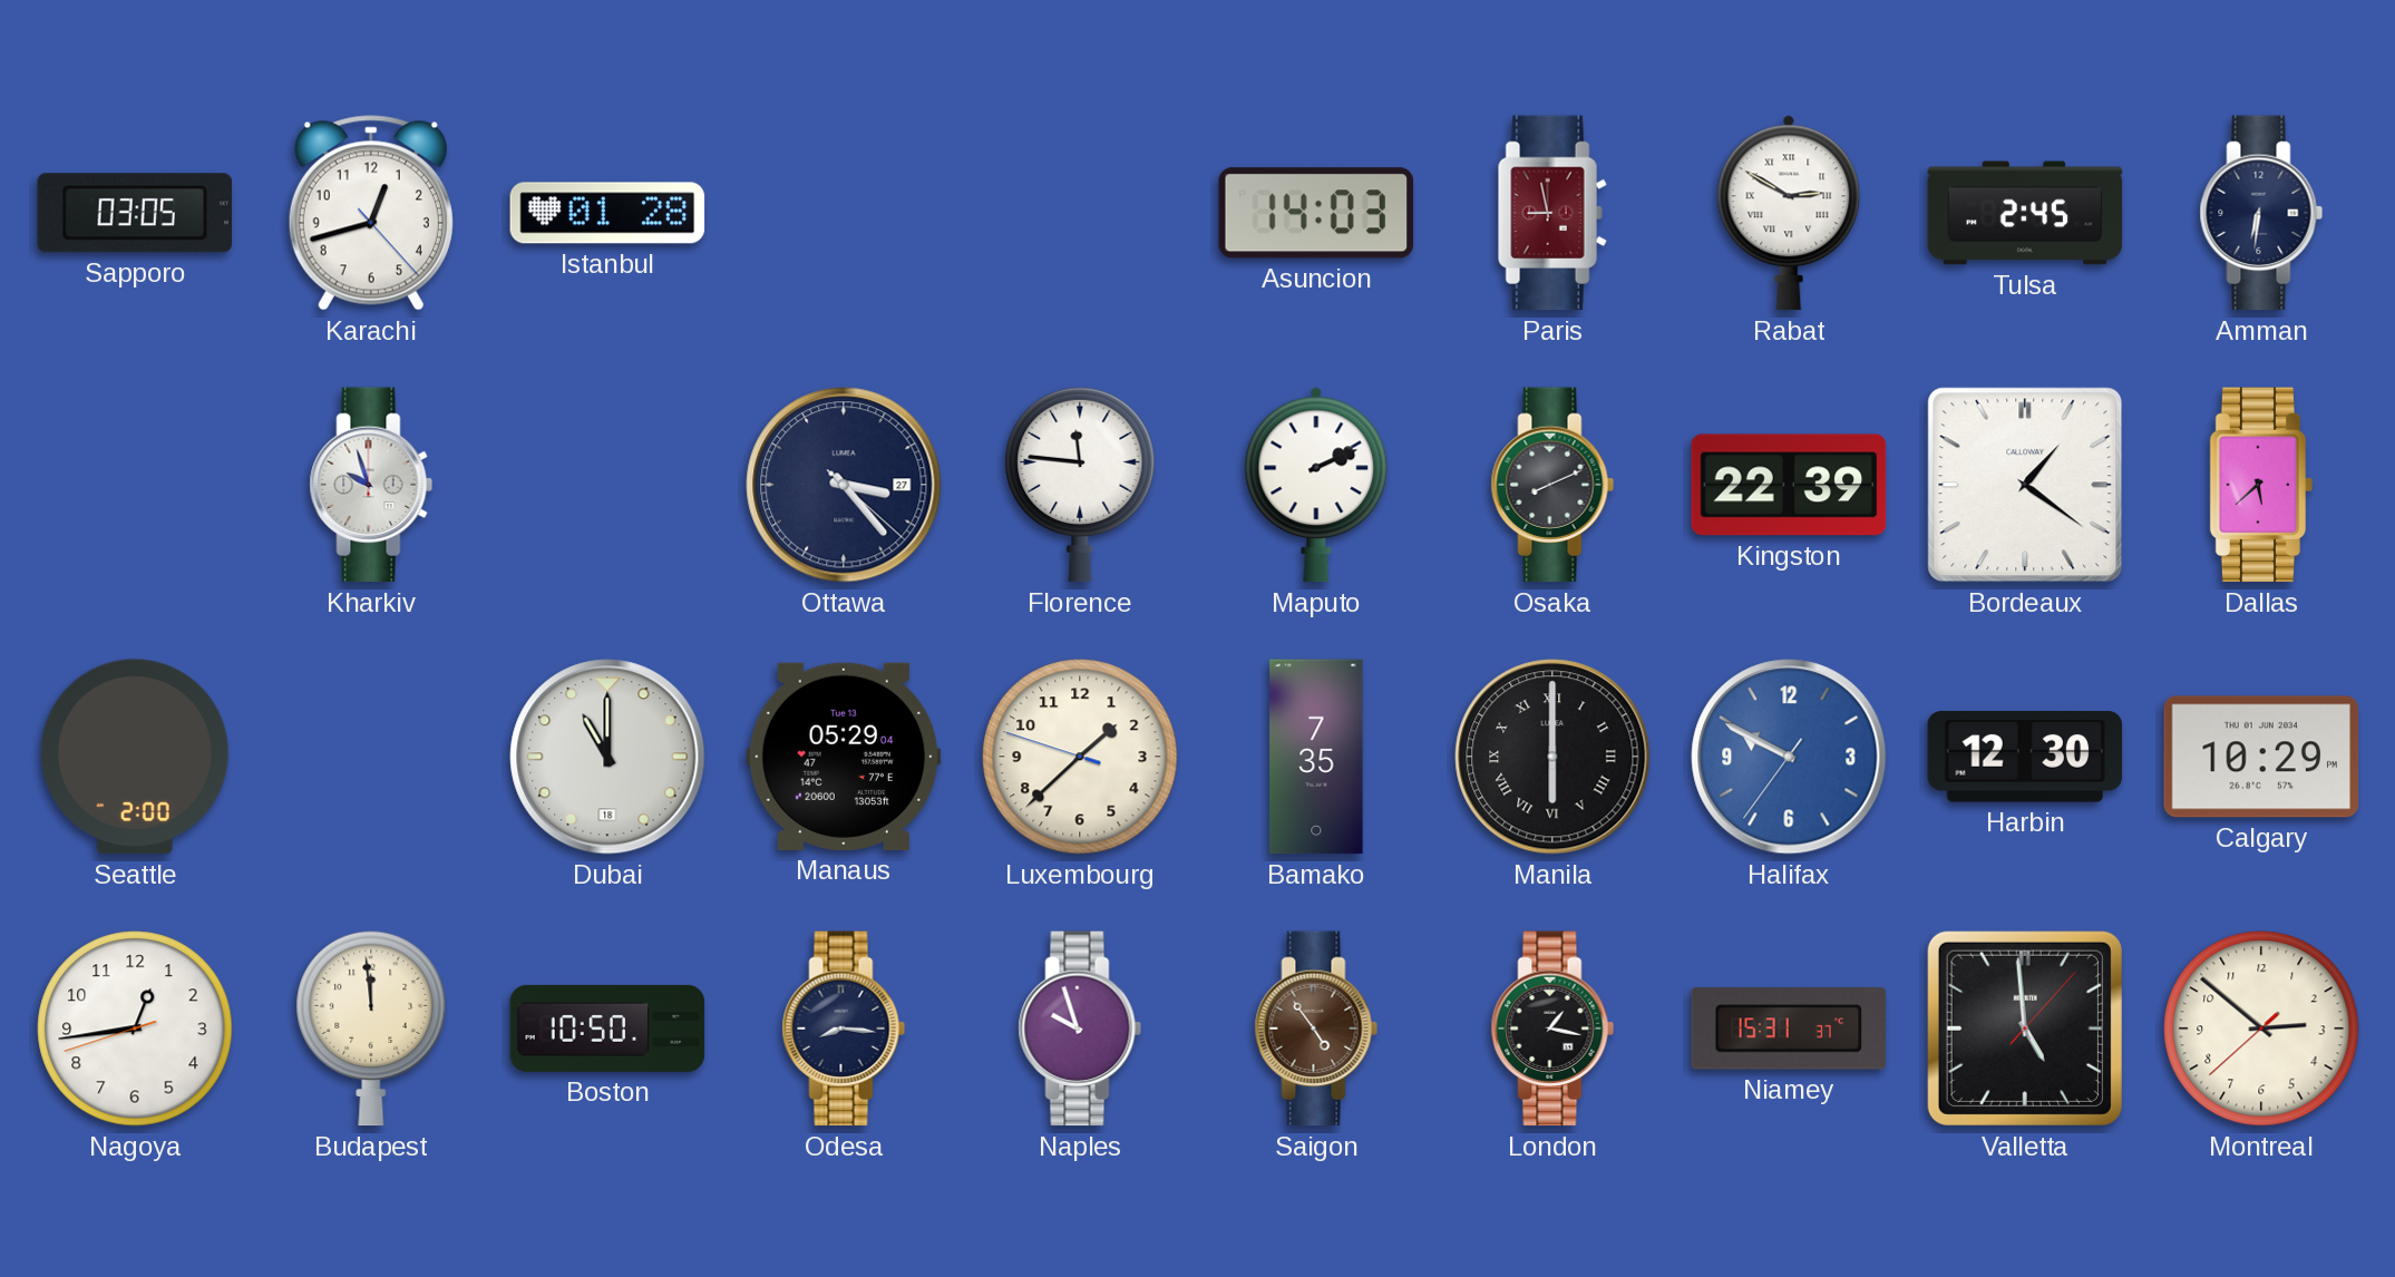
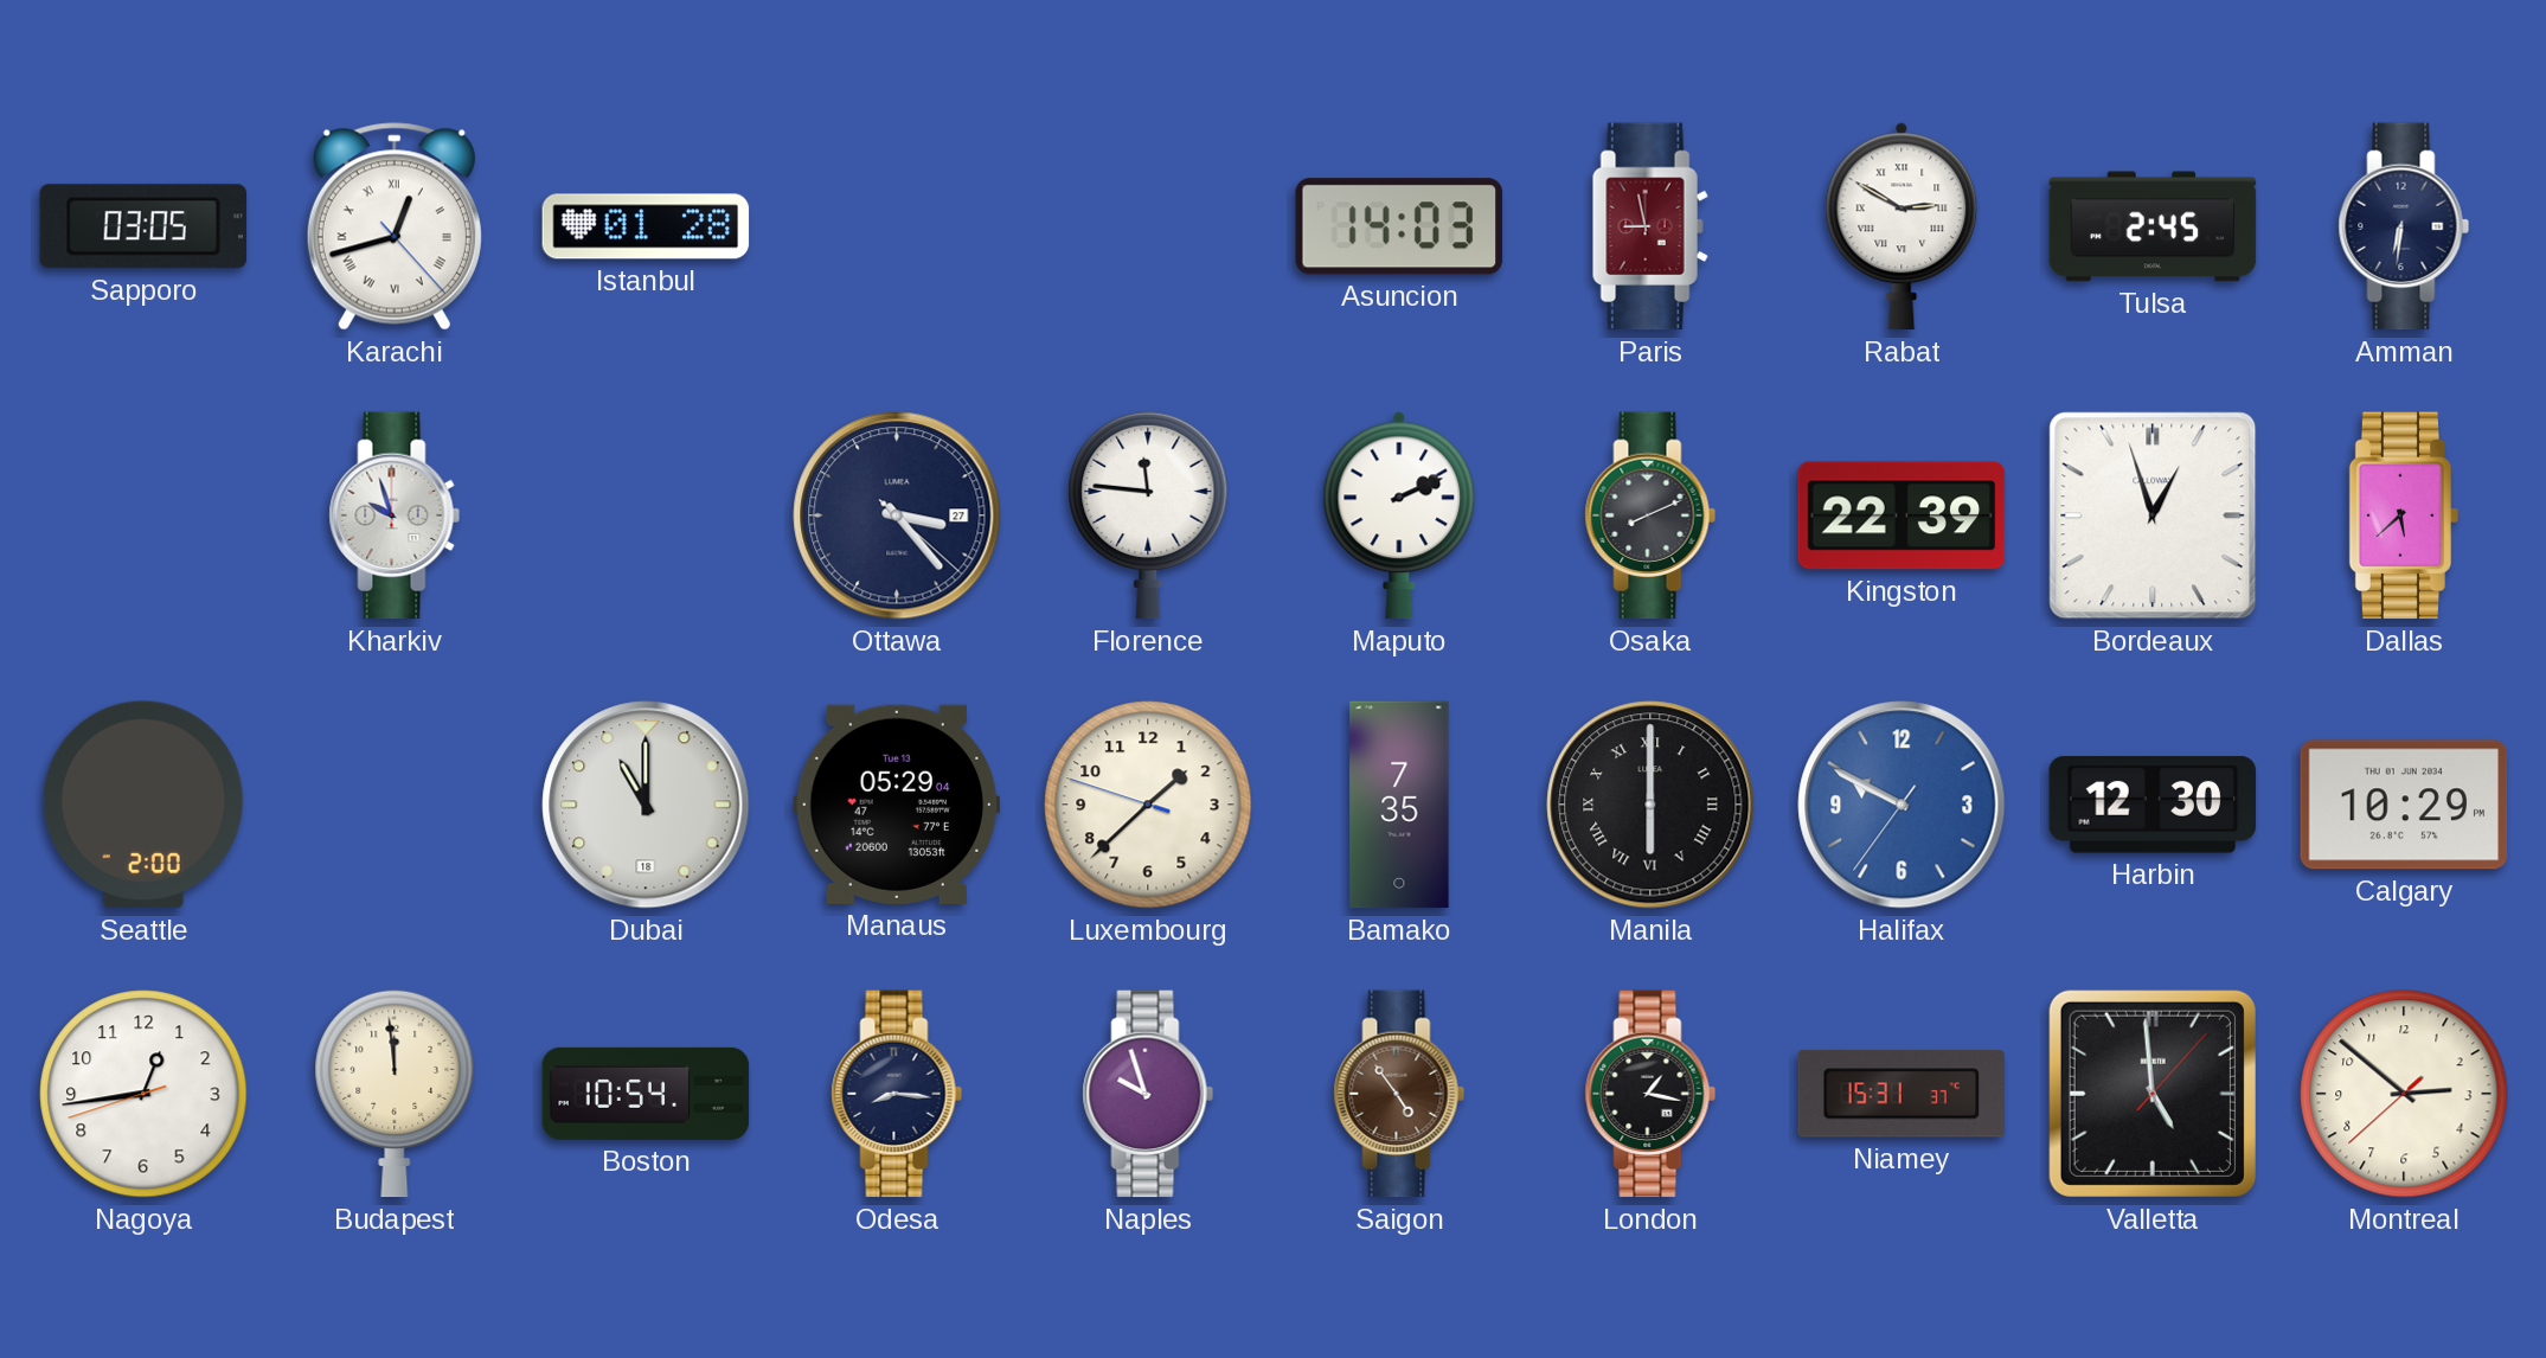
Karachi numerals: Arabic -> Roman (395, 226)
Bordeaux: 1:21 -> 12:57 (2153, 515)
Boston: 10:50 -> 10:54 (646, 1094)
